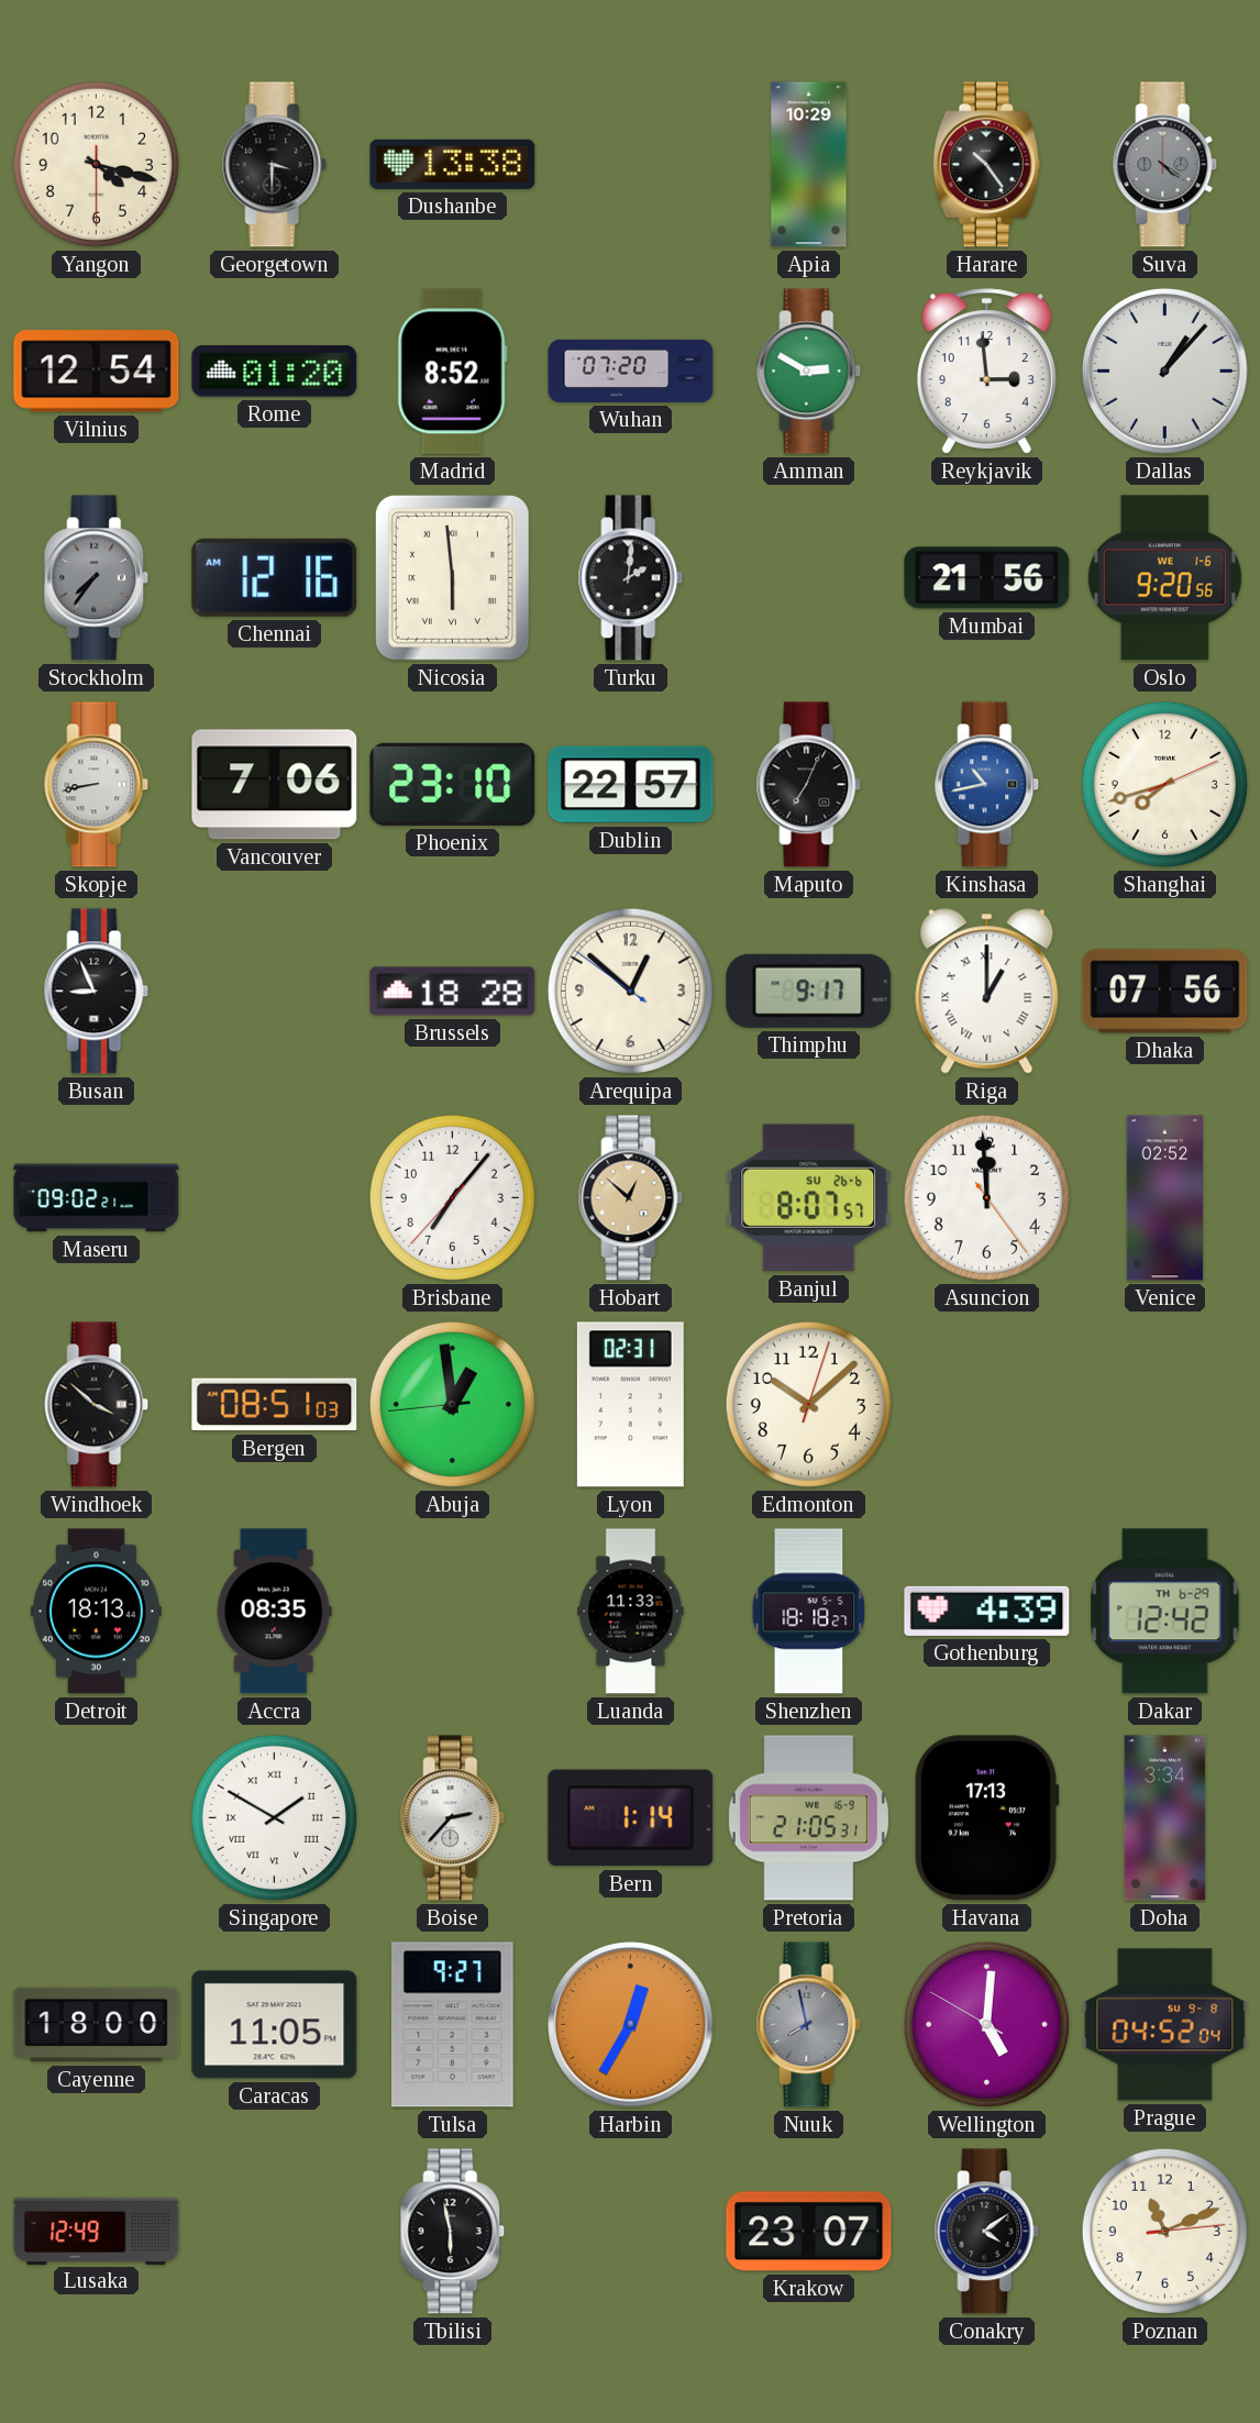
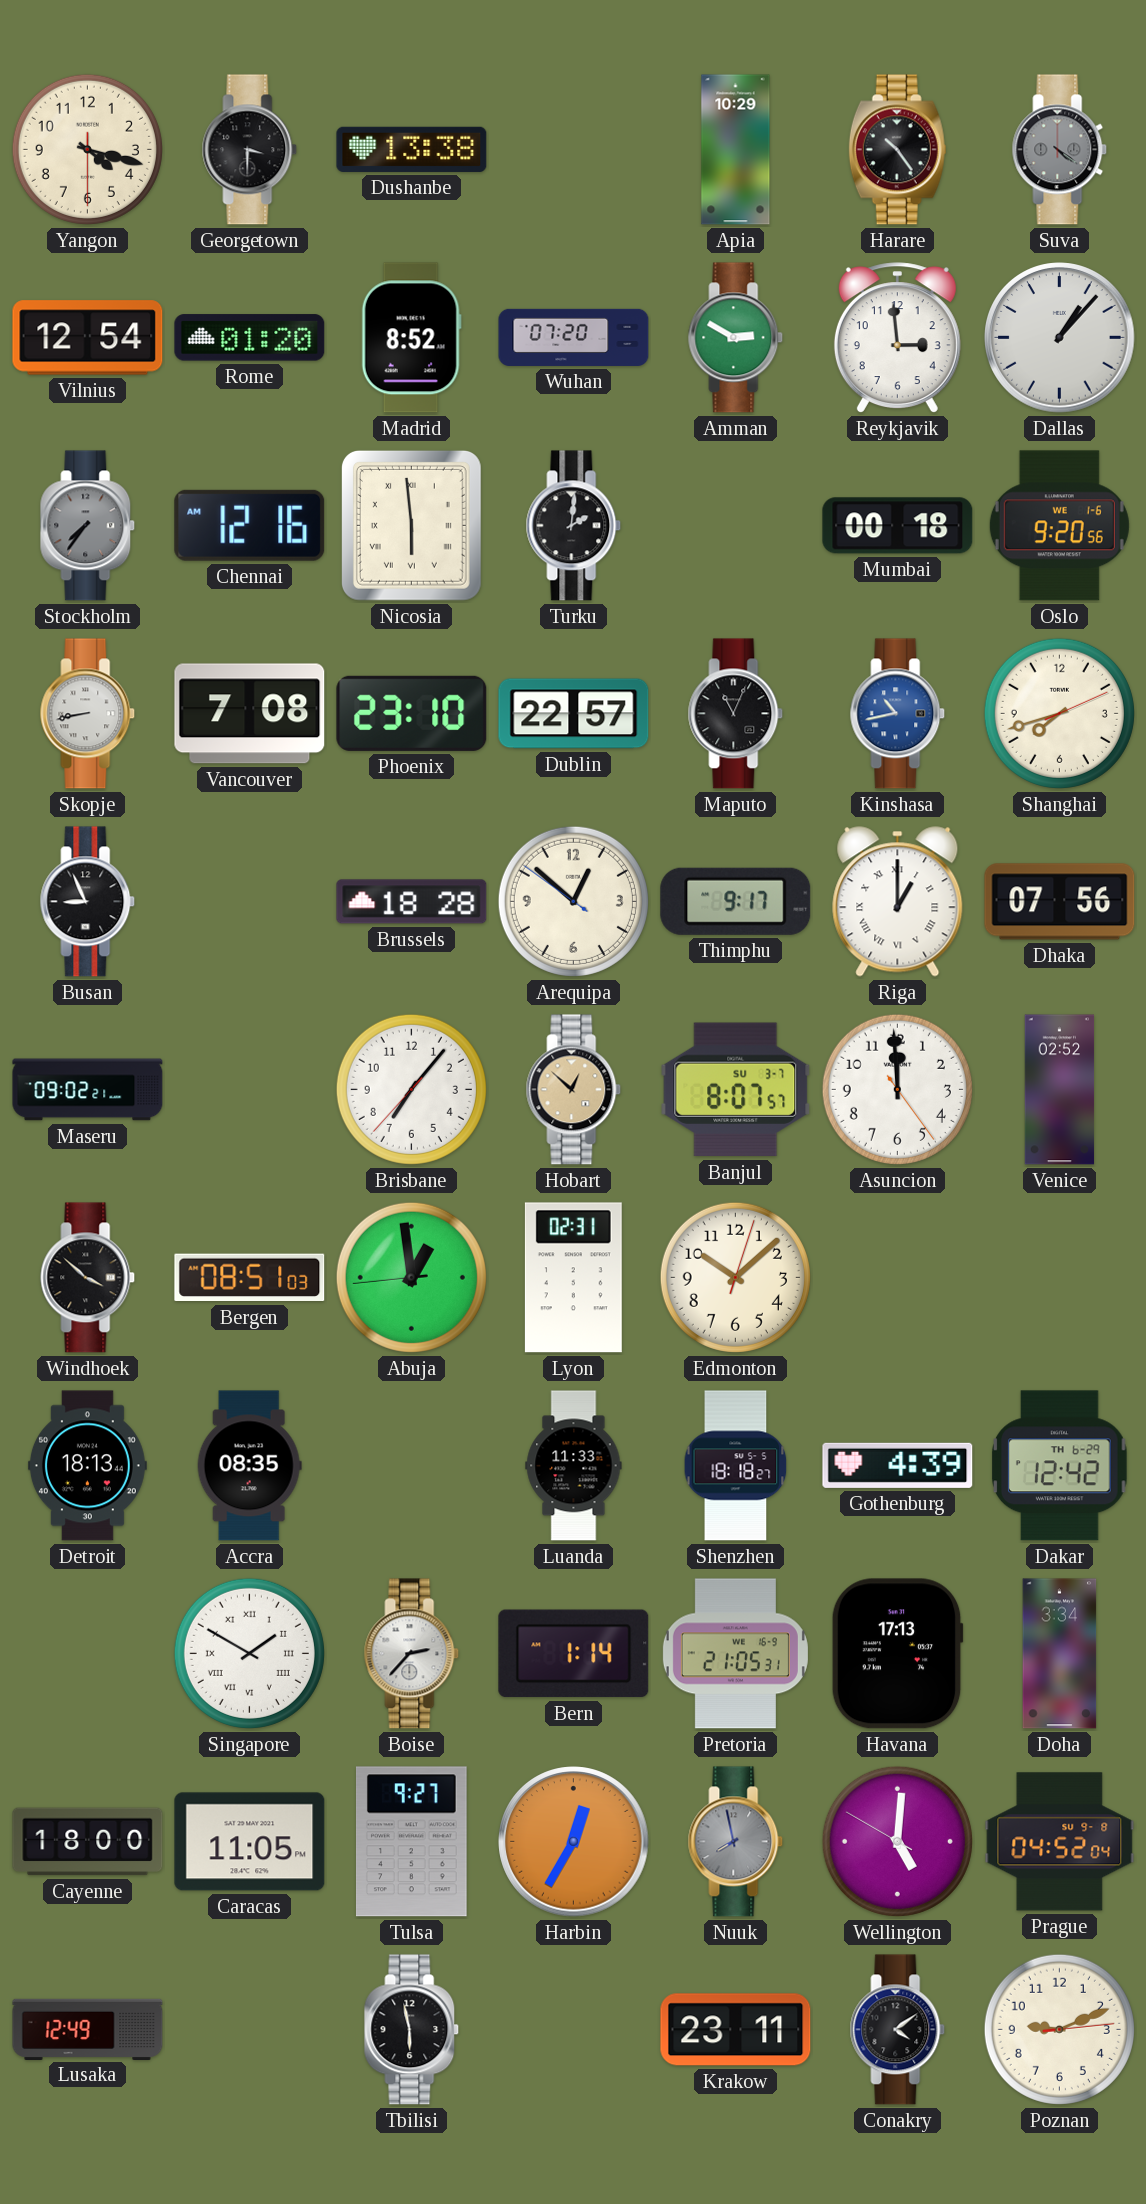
Mumbai: 21:56 -> 00:18 (898, 526)
Vancouver: 7:06 -> 7:08 (250, 714)
Maputo: 7:04 -> 11:04 (736, 714)
Banjul date: SU 26-6 -> SU 3-7 (736, 1090)
Krakow: 23:07 -> 23:11 (736, 2030)
Poznan: 11:11 -> 9:11 (1059, 2029)
